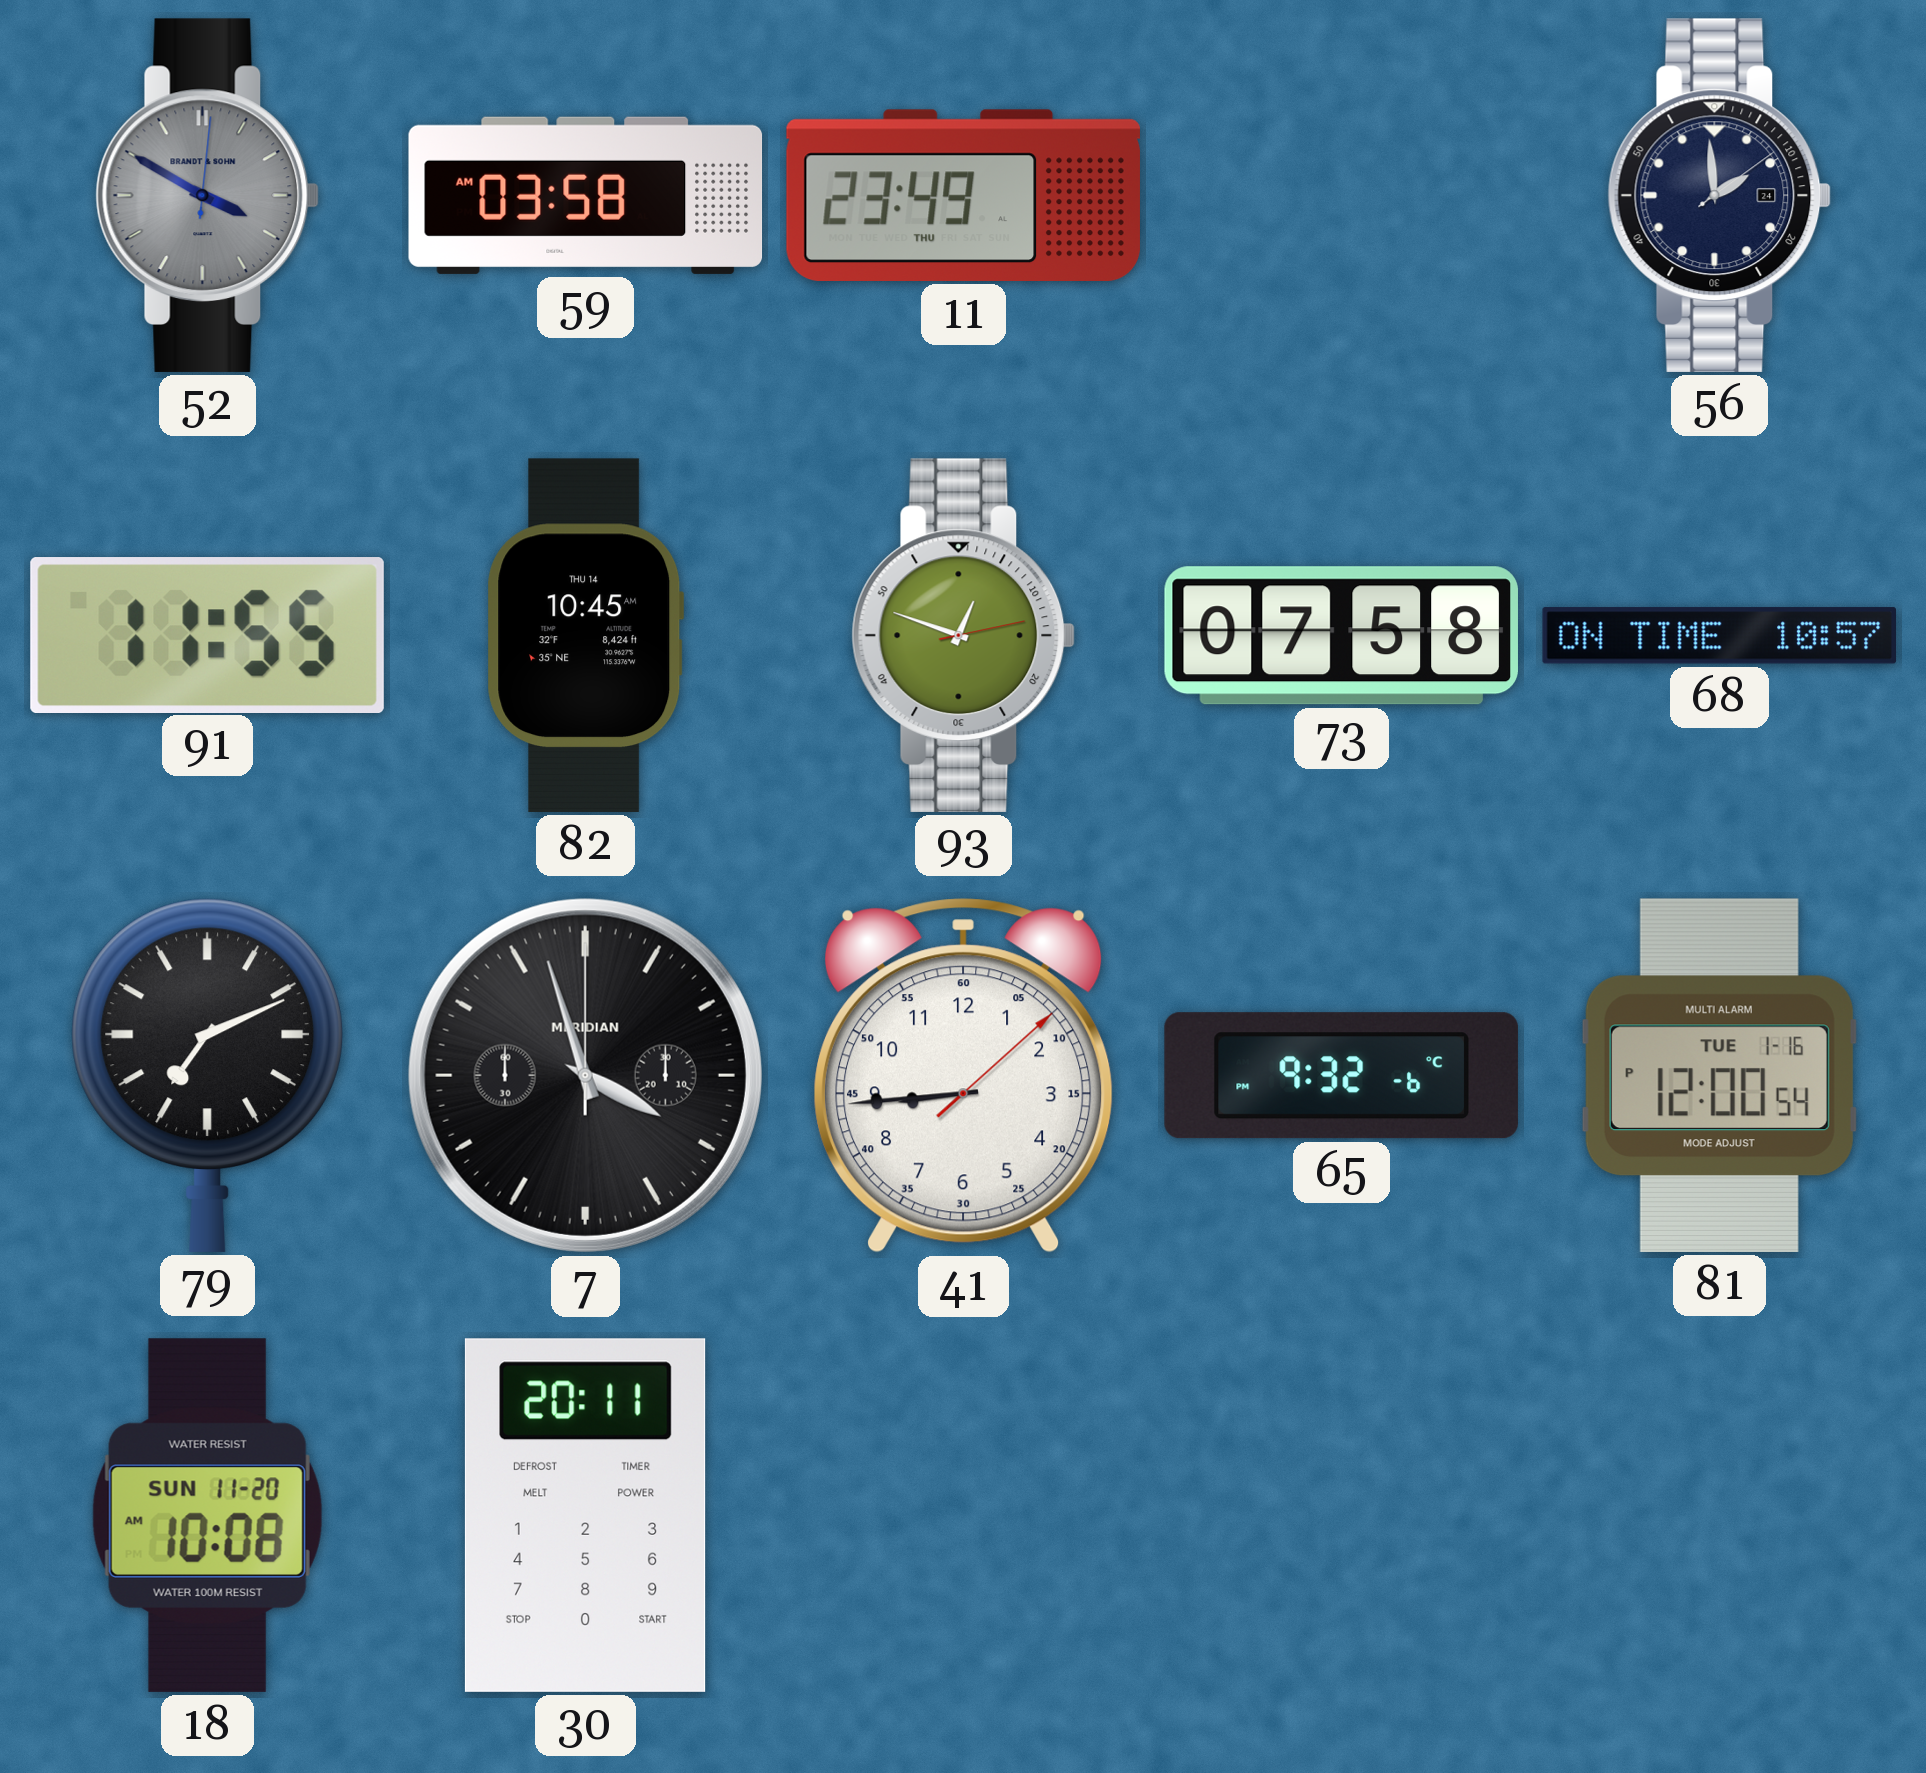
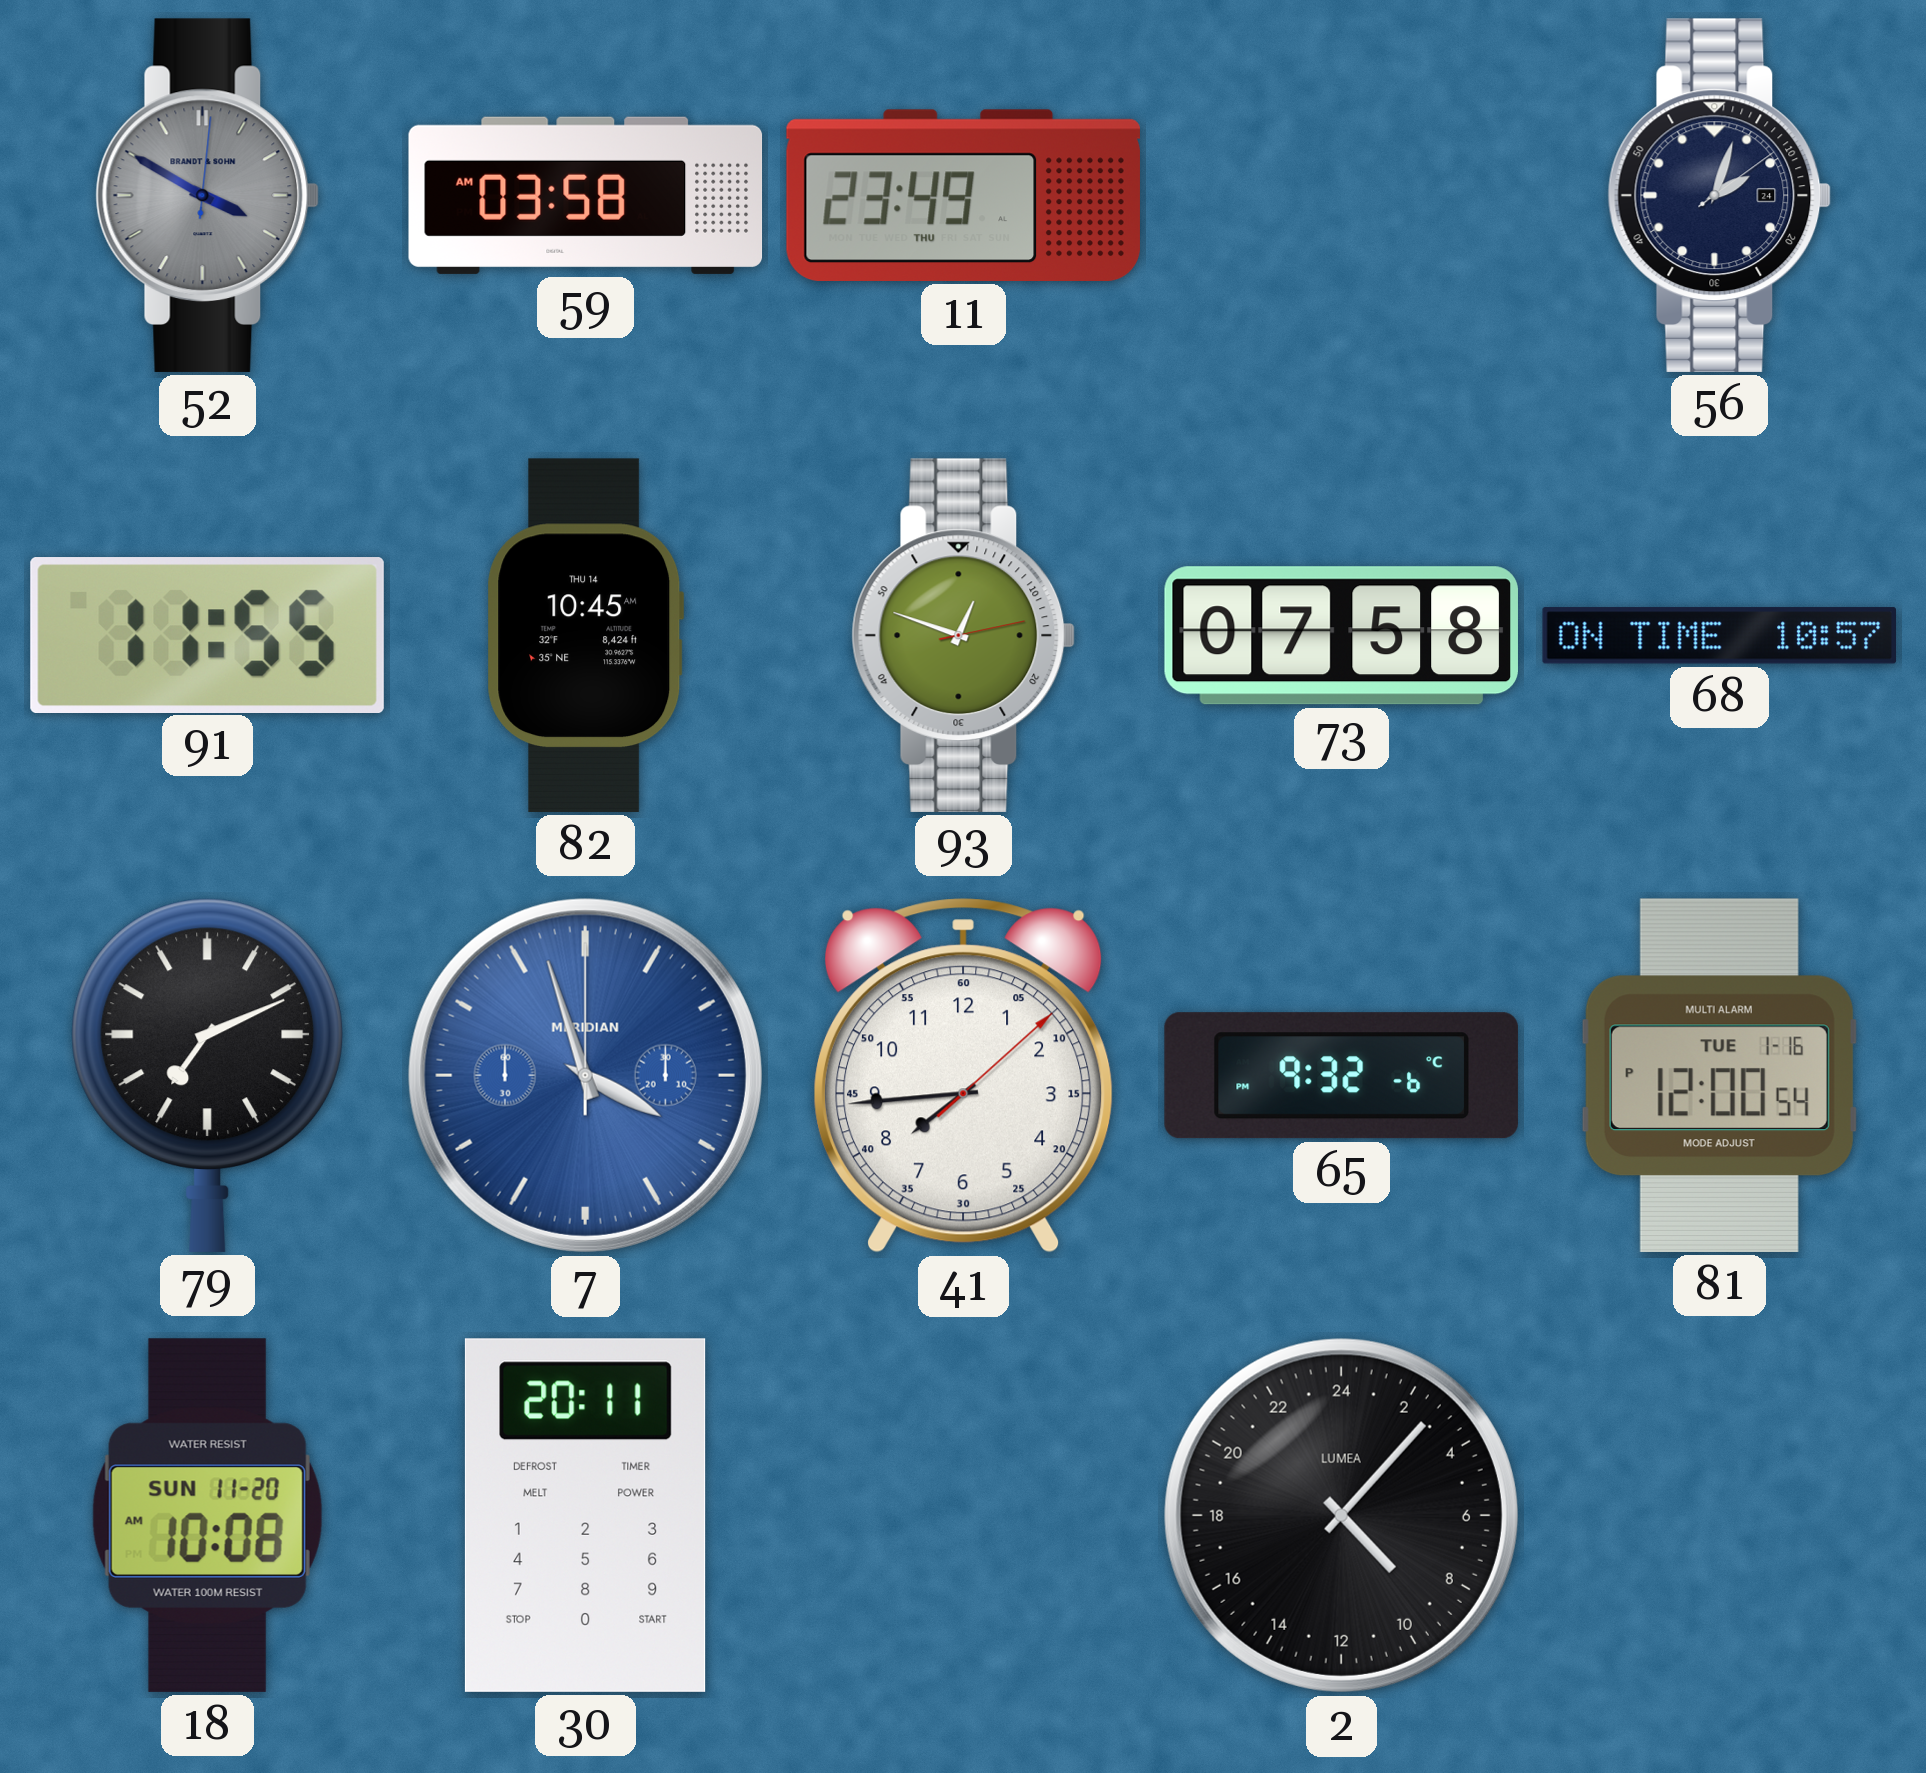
56: 1:59 -> 2:03 (1720, 195)
7 dial: black -> blue (585, 1075)
41: 8:44 -> 7:44 (963, 1076)
2: none -> 9:07 (1341, 1515)
